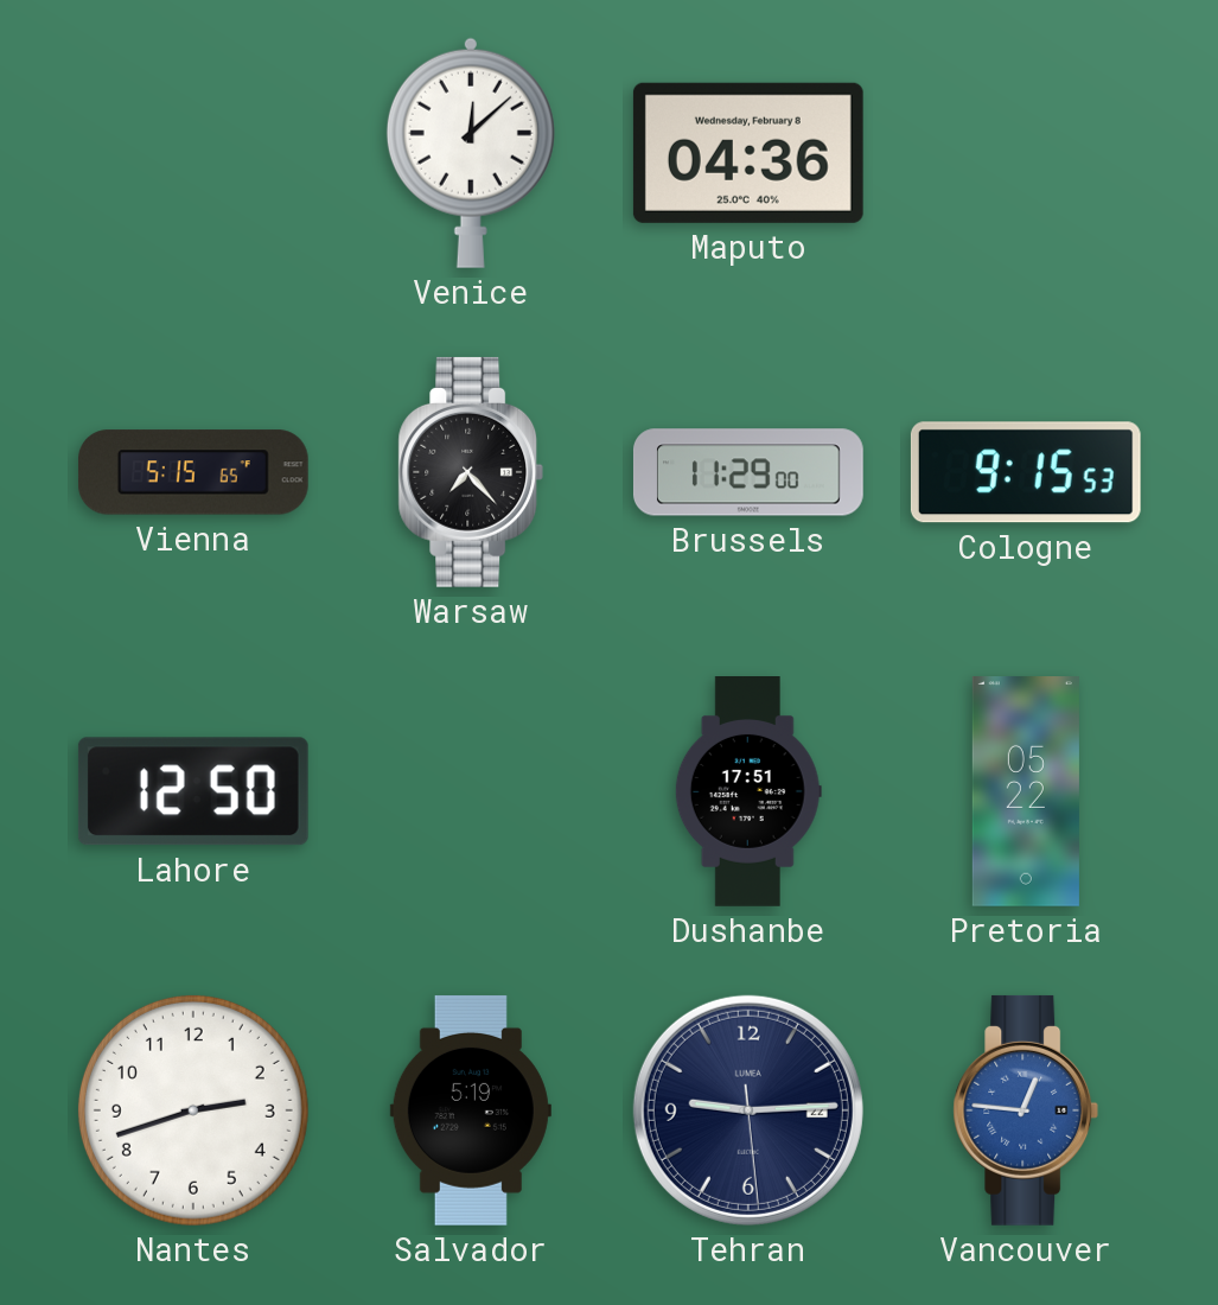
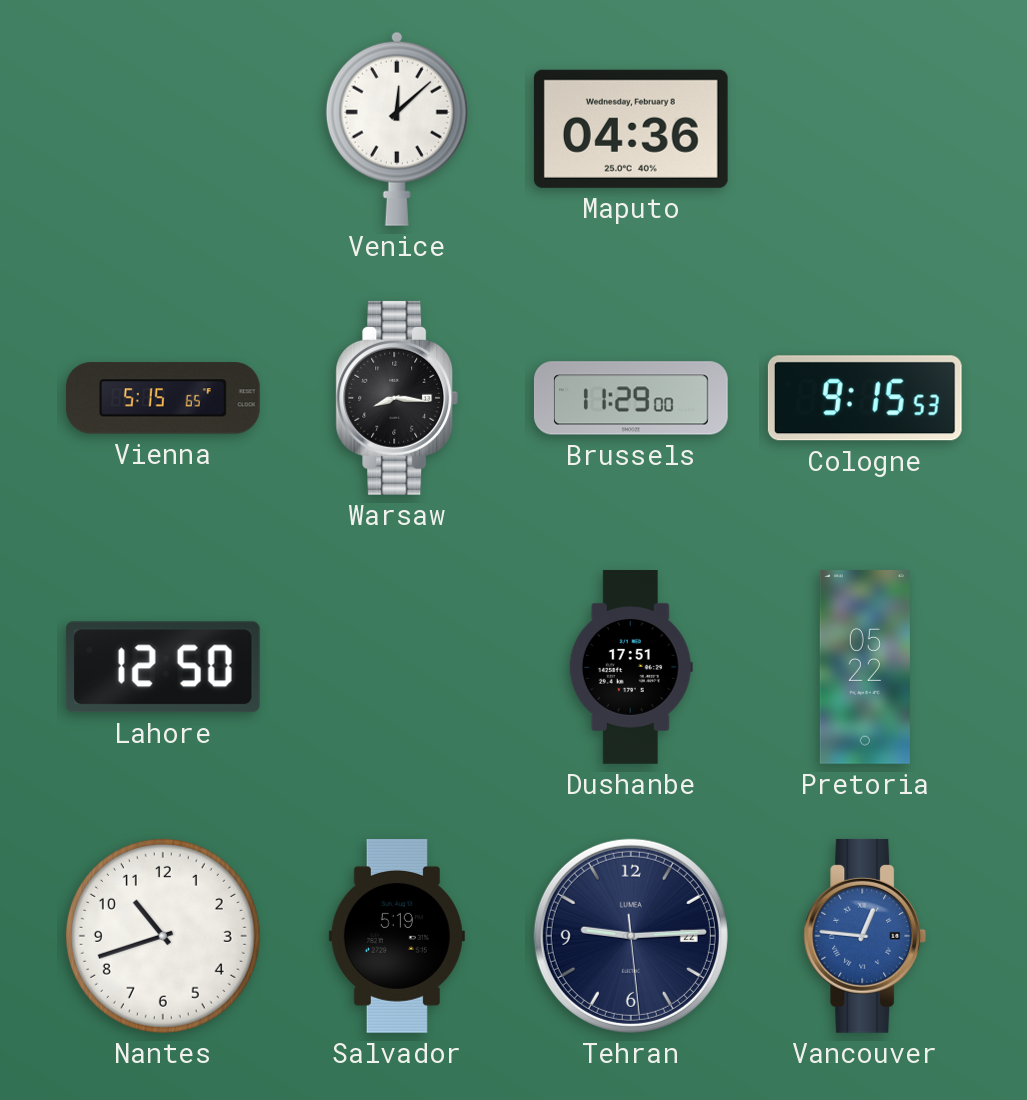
Warsaw: 7:23 -> 8:16 (397, 398)
Nantes: 2:42 -> 10:42 (163, 936)
